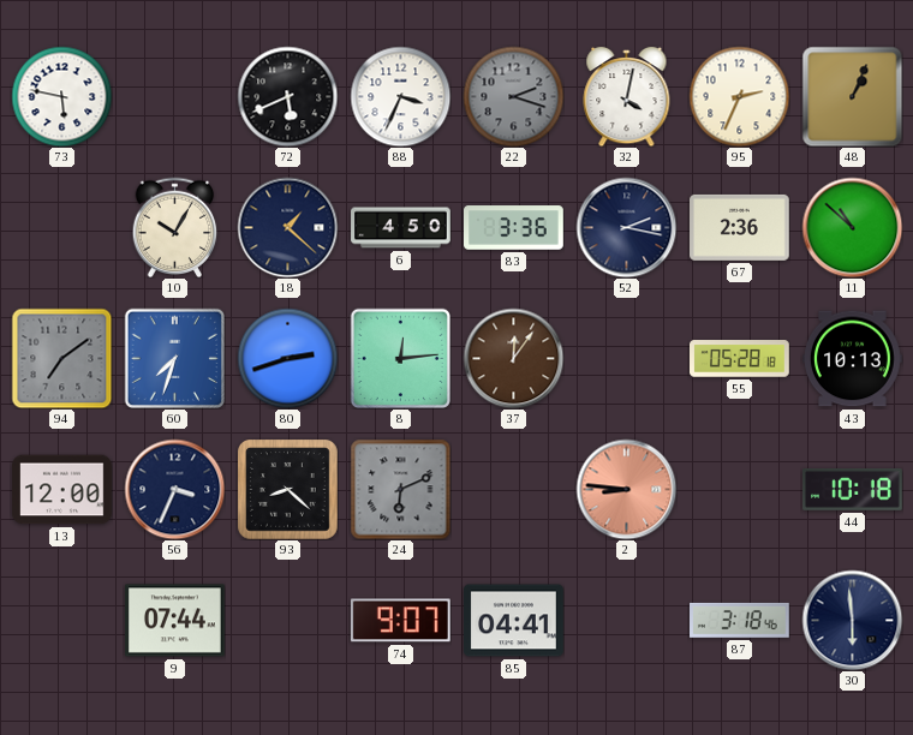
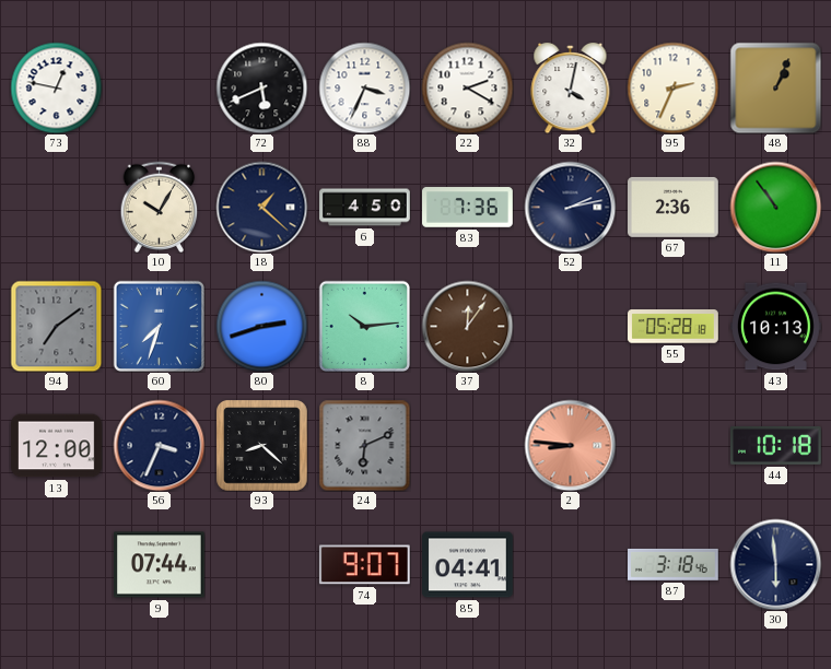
73: 5:47 -> 12:47 (56, 87)
22: 2:18 -> 2:20 (467, 87)
22 dial: grey -> white (467, 87)
83: 3:36 -> 7:36 (468, 208)
52: 2:17 -> 2:13 (570, 207)
11: 10:52 -> 10:54 (775, 207)
8: 12:14 -> 10:14 (364, 326)
